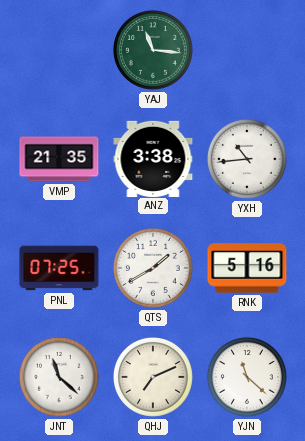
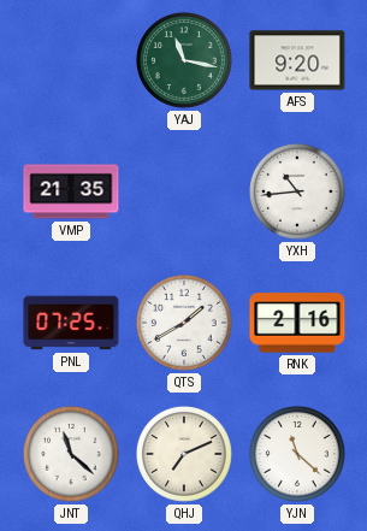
YAJ: 11:16 -> 11:17 (184, 60)
AFS: none -> 9:20 (297, 60)
ANZ: 3:38 -> none (153, 158)
RNK: 5:16 -> 2:16 (297, 323)
